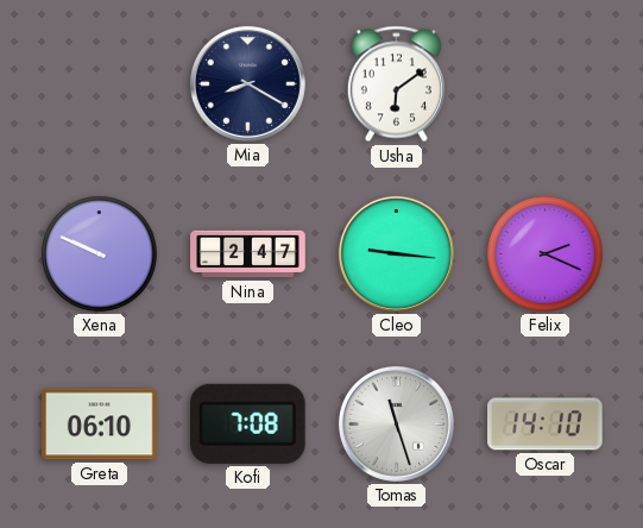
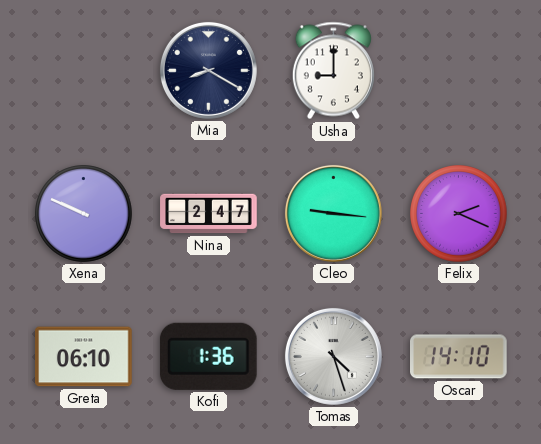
Usha: 6:09 -> 9:00 (333, 71)
Kofi: 7:08 -> 1:36 (208, 356)
Tomas: 11:27 -> 4:27 (333, 356)
